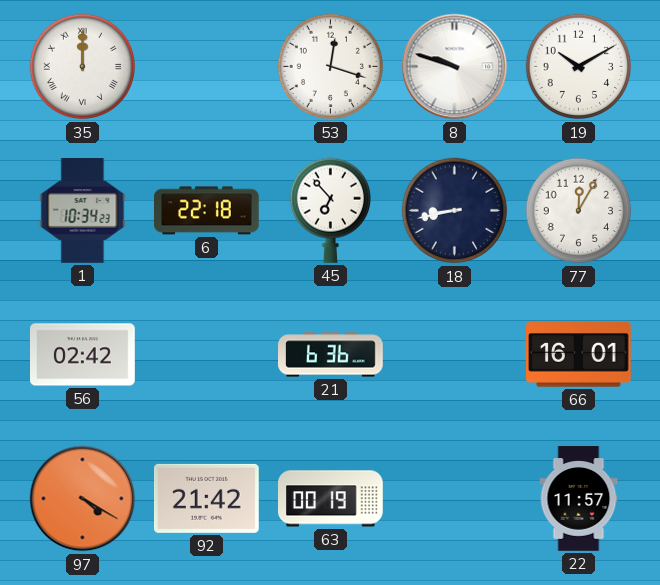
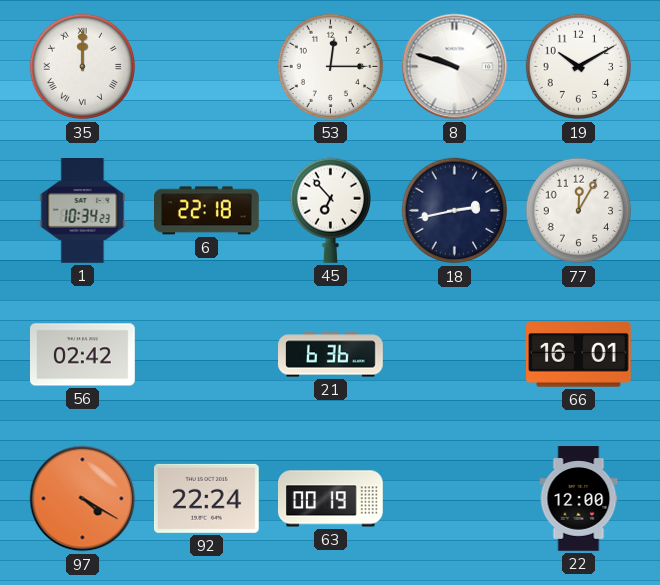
53: 12:18 -> 12:15 (331, 67)
18: 8:43 -> 2:43 (455, 211)
92: 21:42 -> 22:24 (207, 498)
22: 11:57 -> 12:00 (579, 499)
